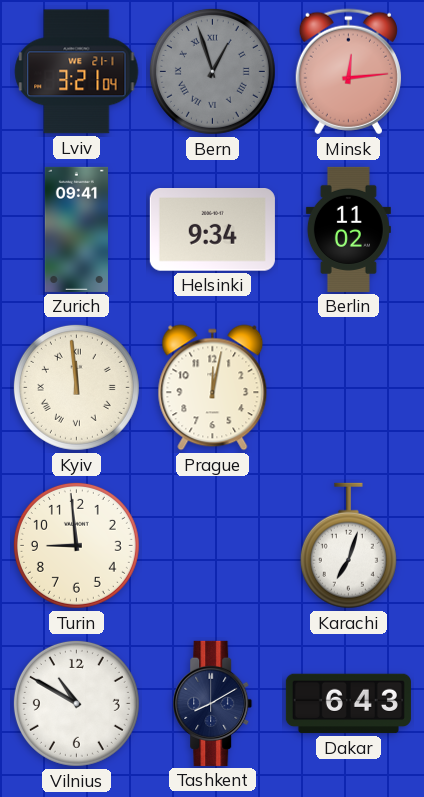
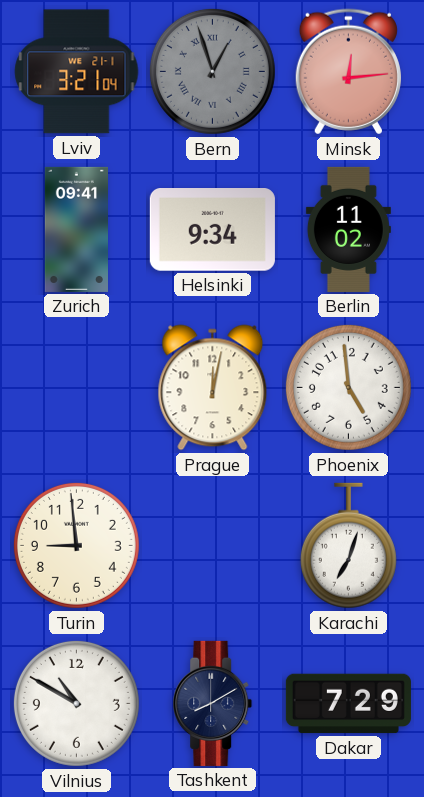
Kyiv: 11:59 -> none (76, 387)
Phoenix: none -> 4:59 (348, 387)
Dakar: 6:43 -> 7:29 (348, 704)
